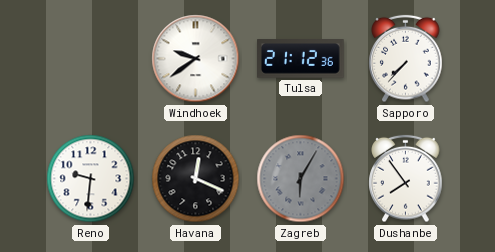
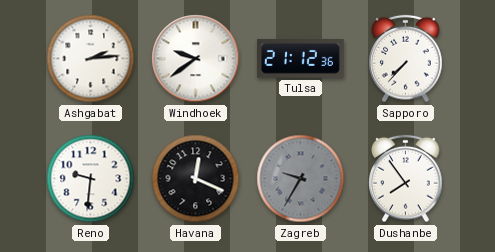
Ashgabat: none -> 2:14 (91, 59)
Zagreb: 6:05 -> 9:35 (301, 179)
